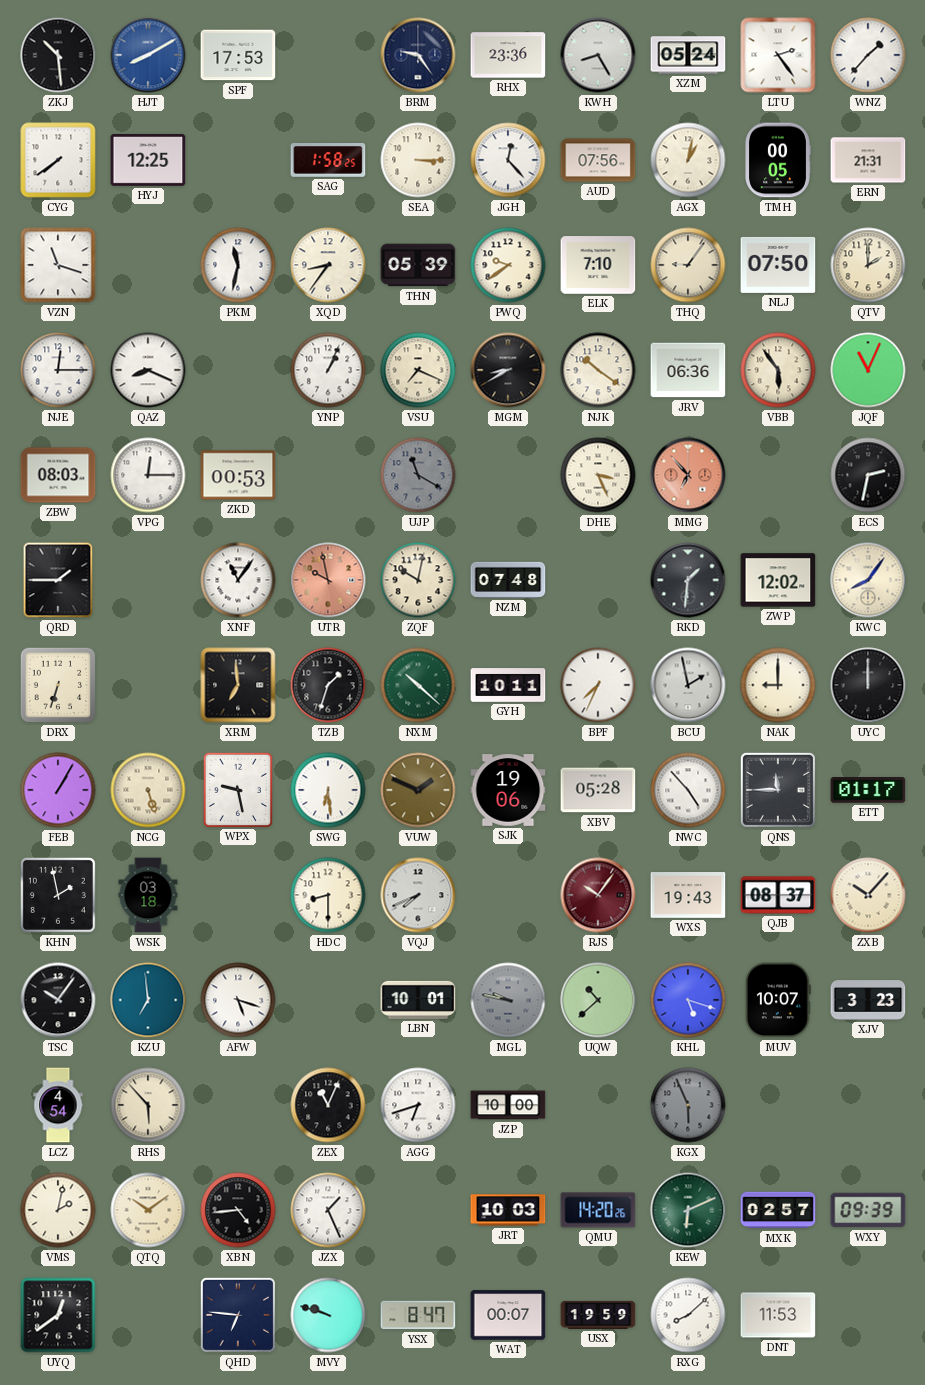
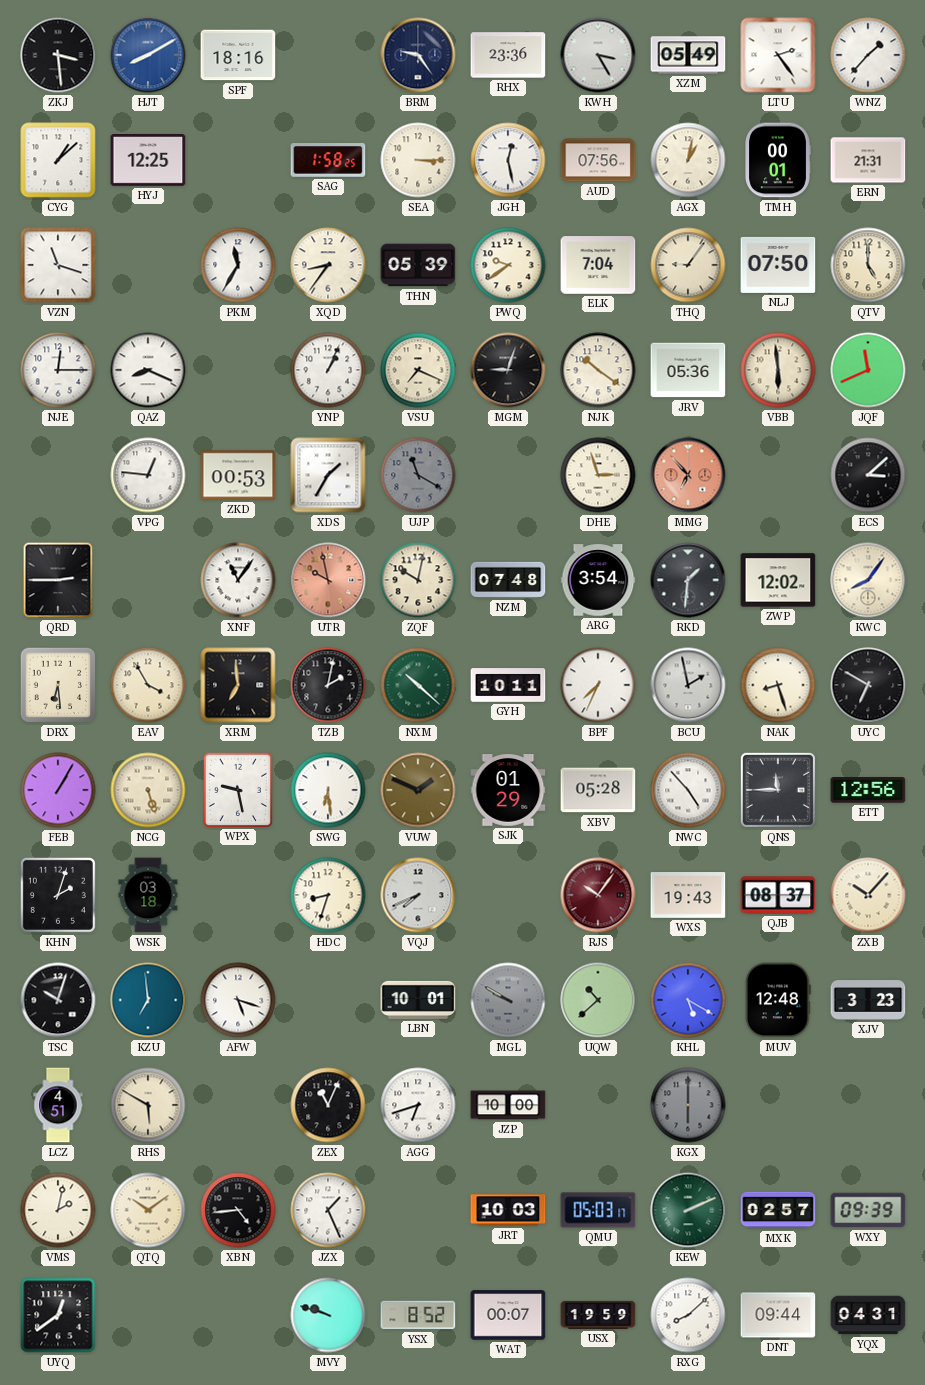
ZKJ: 10:29 -> 3:29 (58, 55)
SPF: 17:53 -> 18:16 (238, 55)
KWH: 8:25 -> 3:25 (598, 55)
XZM: 05:24 -> 05:49 (688, 55)
CYG: 7:39 -> 1:08 (58, 160)
JGH: 12:23 -> 12:28 (508, 160)
TMH: 00:05 -> 00:01 (778, 160)
PKM: 11:32 -> 11:35 (238, 265)
ELK: 7:10 -> 7:04 (598, 265)
QTV: 2:00 -> 5:00 (868, 265)
MGM: 8:40 -> 9:03 (508, 370)
JRV: 06:36 -> 05:36 (688, 370)
VBB: 5:54 -> 5:59 (778, 370)
JQF: 11:04 -> 11:41 (868, 370)
ZBW: 08:03 -> none (58, 475)
VPG: 12:15 -> 12:46 (148, 475)
XDS: none -> 1:35 (328, 475)
DHE: 3:26 -> 2:57 (598, 475)
ECS: 2:32 -> 3:08 (868, 475)
QRD: 1:45 -> 2:45 (58, 580)
ARG: none -> 3:54 (598, 580)
DRX: 6:33 -> 6:29 (58, 685)
EAV: none -> 3:55 (148, 685)
TZB: 1:33 -> 2:02 (328, 685)
NAK: 9:00 -> 8:27 (778, 685)
UYC: 12:00 -> 6:50 (868, 685)
SJK: 19:06 -> 01:29 (508, 790)
ETT: 01:17 -> 12:56 (868, 790)
KHN: 1:58 -> 2:03 (58, 895)
HDC: 8:30 -> 8:33 (328, 895)
TSC: 10:06 -> 10:03 (58, 1000)
MGL: 9:47 -> 9:50 (508, 1000)
KHL: 5:18 -> 5:20 (688, 1000)
MUV: 10:07 -> 12:48 (778, 1000)
LCZ: 4:54 -> 4:51 (58, 1105)
RHS: 5:53 -> 5:50 (148, 1105)
KGX: 5:56 -> 6:00 (688, 1105)
QMU: 14:20 -> 05:03 (598, 1210)
KEW: 6:11 -> 2:11 (688, 1210)
QHD: 6:46 -> none (238, 1315)
YSX: 8:47 -> 8:52 (418, 1315)
DNT: 11:53 -> 09:44 (778, 1315)
YQX: none -> 04:31 (868, 1315)
